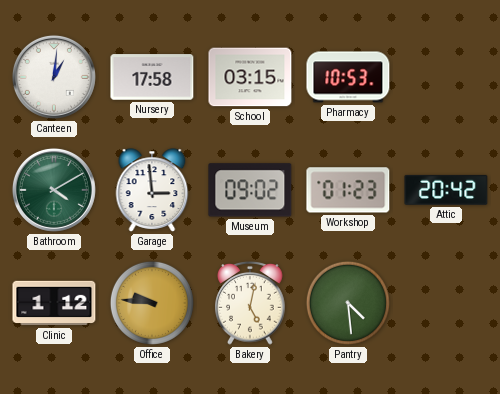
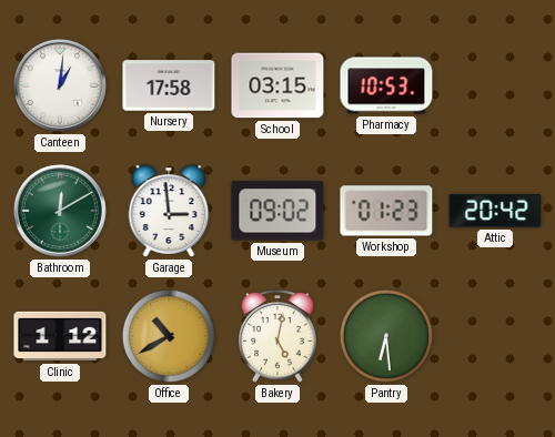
Bathroom: 4:10 -> 12:10 (60, 211)
Office: 9:46 -> 10:40 (169, 336)
Pantry: 4:29 -> 6:29 (386, 336)
